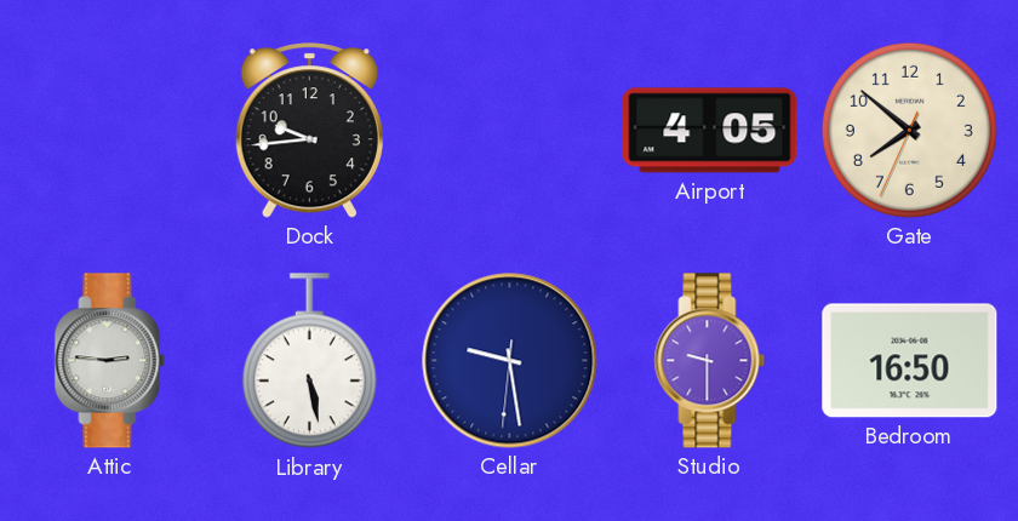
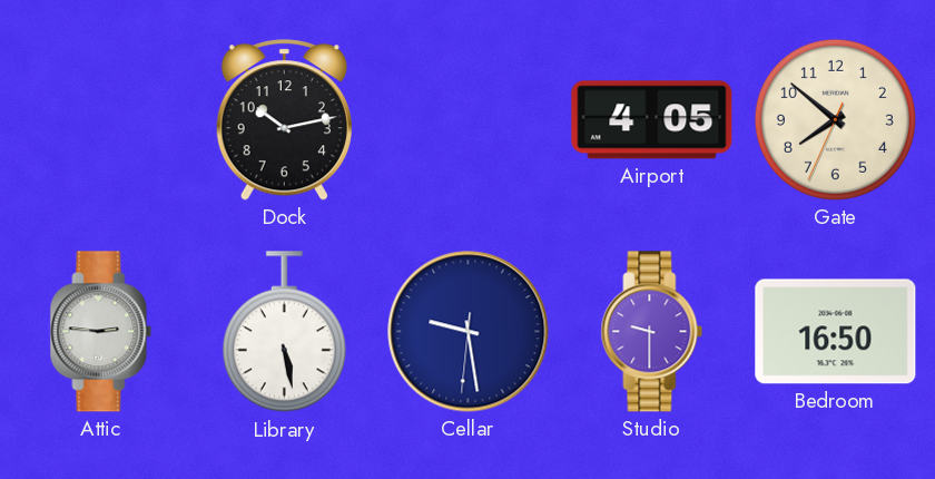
Dock: 9:44 -> 10:13 (284, 120)
